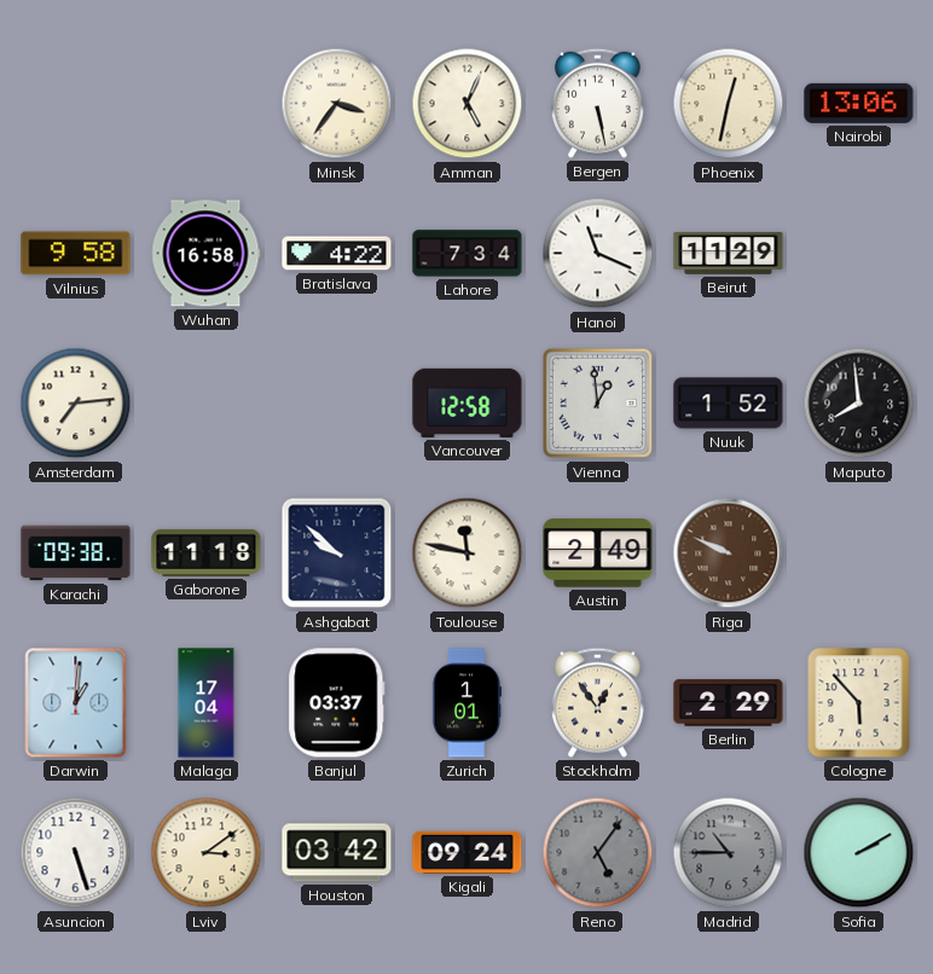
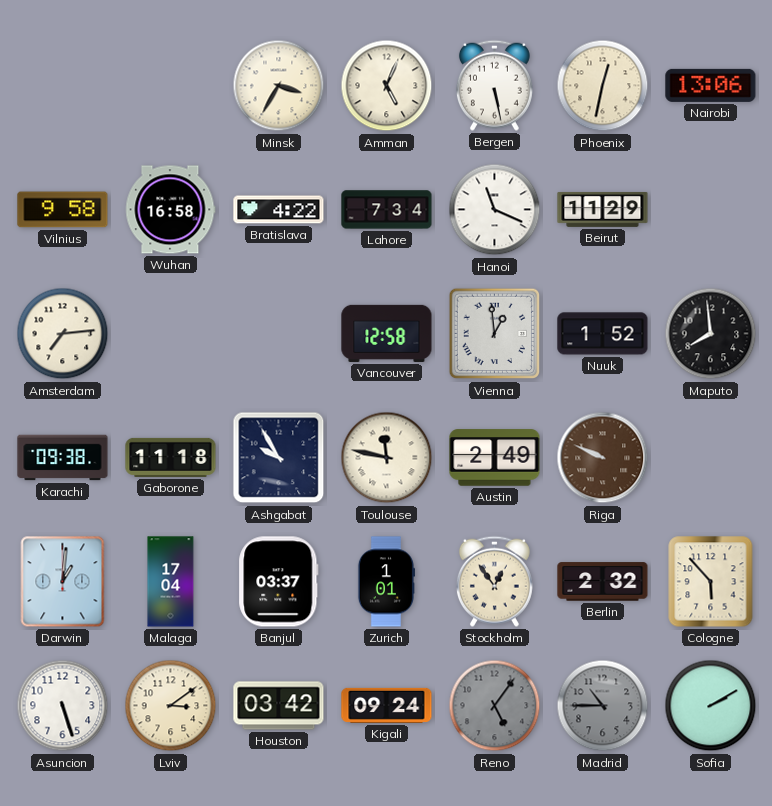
Minsk: 3:36 -> 3:35 (279, 86)
Ashgabat: 9:52 -> 9:55 (279, 458)
Berlin: 2:29 -> 2:32 (603, 582)
